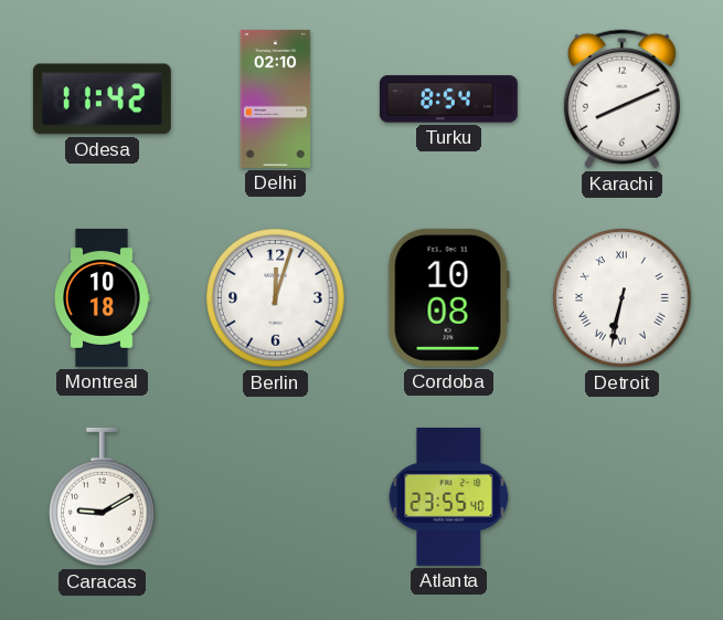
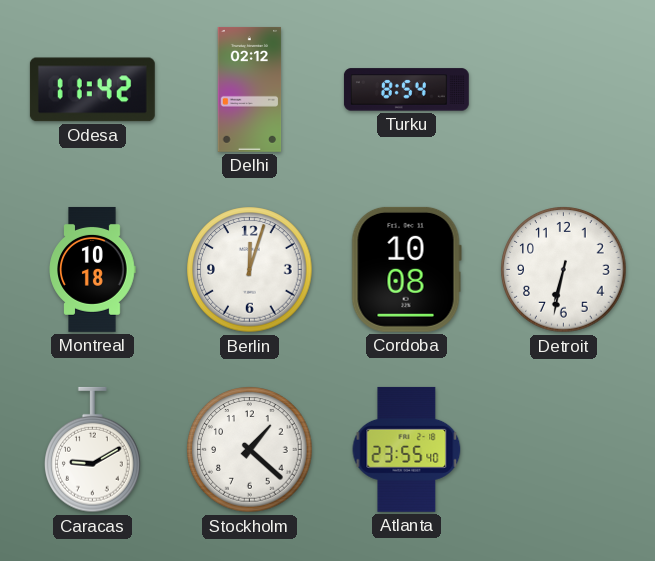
Delhi: 02:10 -> 02:12 (250, 89)
Karachi: 8:11 -> none (621, 99)
Detroit numerals: Roman -> Arabic (564, 270)
Stockholm: none -> 1:22 (250, 450)
